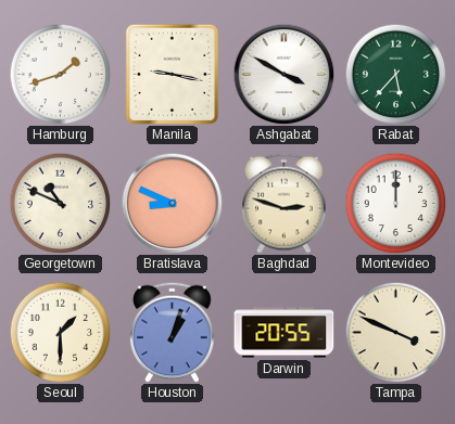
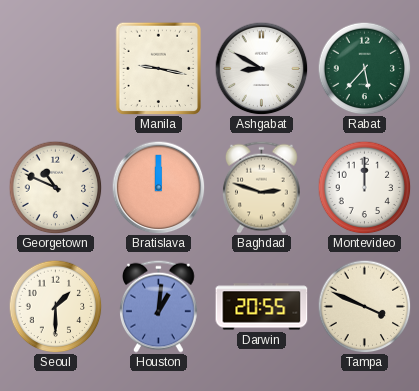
Hamburg: 1:42 -> none (60, 74)
Ashgabat: 3:50 -> 8:50 (261, 68)
Bratislava: 8:49 -> 12:00 (158, 187)
Houston: 1:03 -> 1:01 (159, 306)
